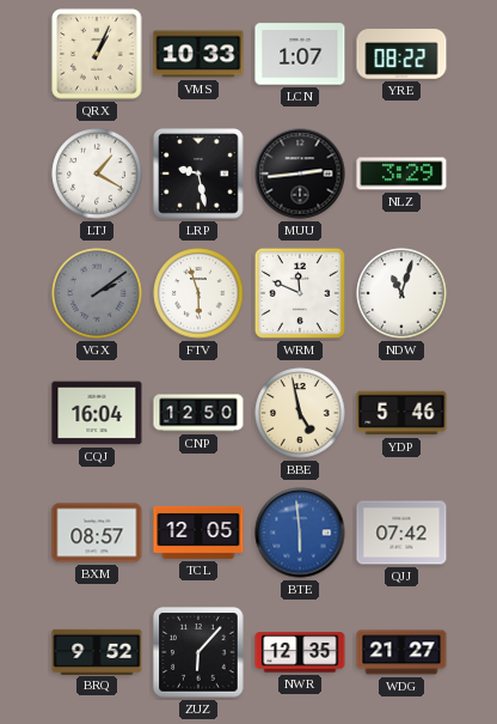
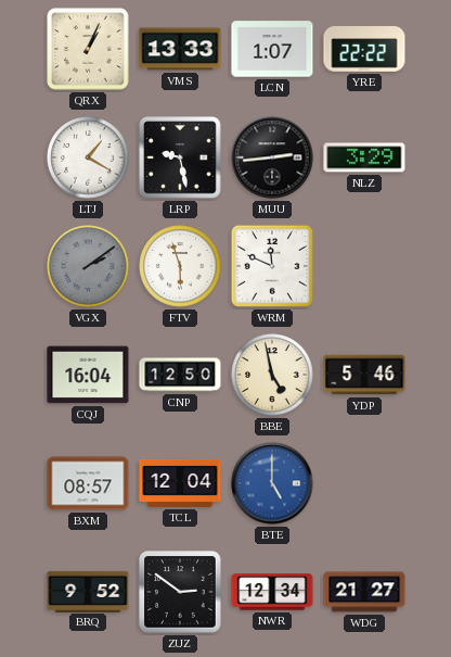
VMS: 10:33 -> 13:33 (180, 49)
YRE: 08:22 -> 22:22 (364, 49)
NDW: 11:03 -> none (401, 293)
TCL: 12:05 -> 12:04 (180, 483)
BTE: 5:59 -> 5:00 (272, 483)
QJJ: 07:42 -> none (401, 533)
ZUZ: 6:07 -> 2:51 (180, 592)
NWR: 12:35 -> 12:34 (272, 592)
